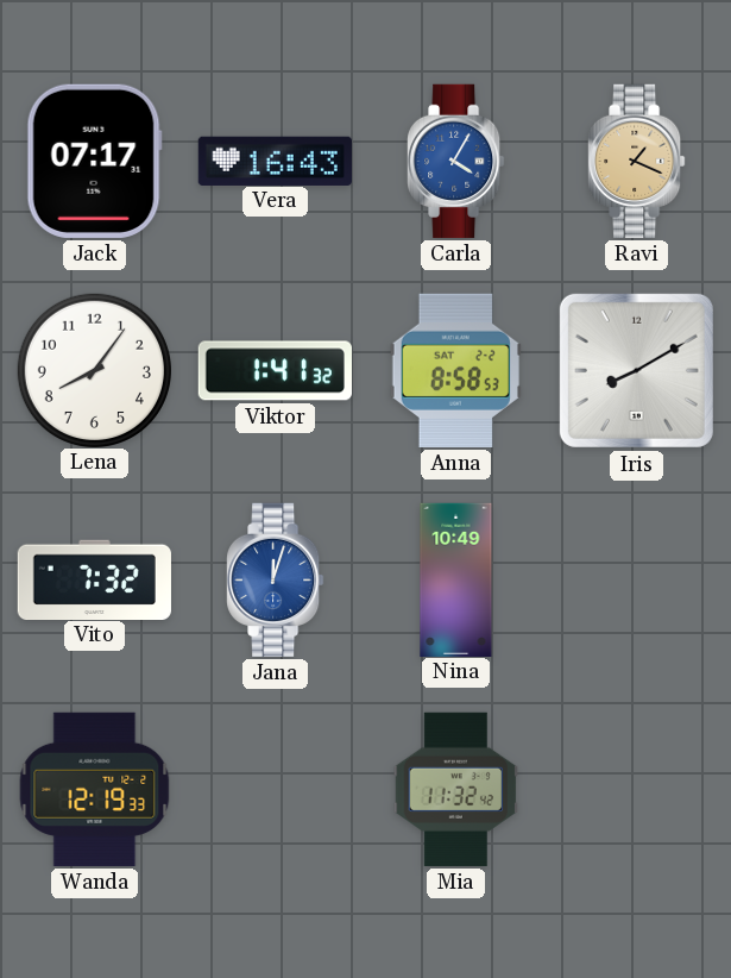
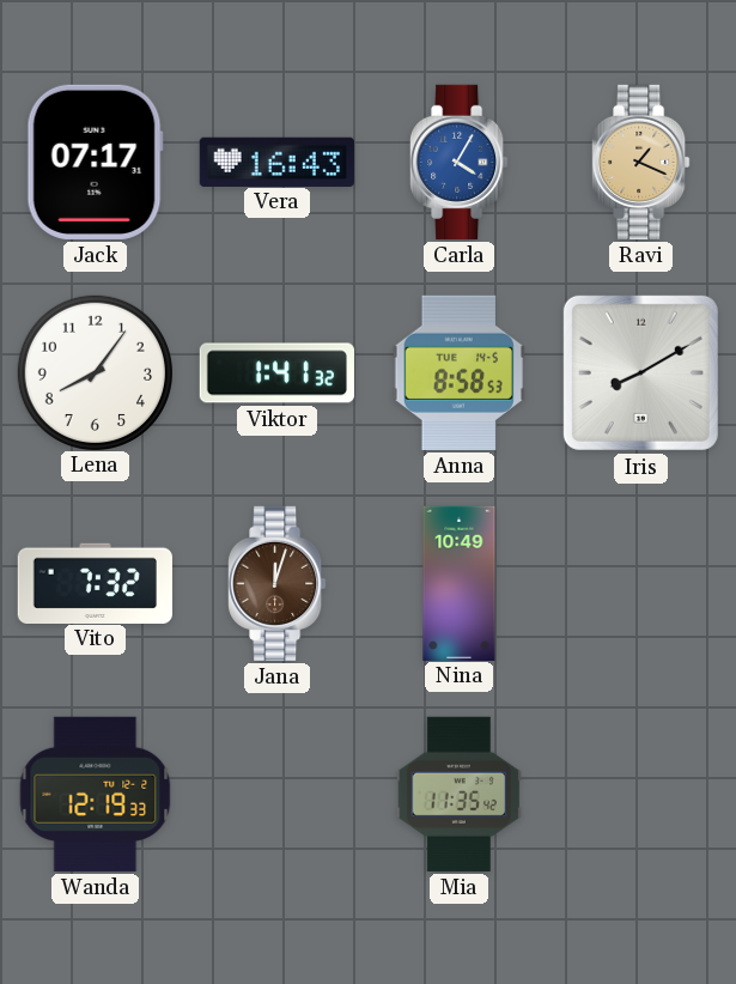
Anna date: SAT 2-2 -> TUE 14-5 (458, 372)
Jana dial: blue -> brown (278, 583)
Mia: 11:32 -> 11:35 (460, 794)
